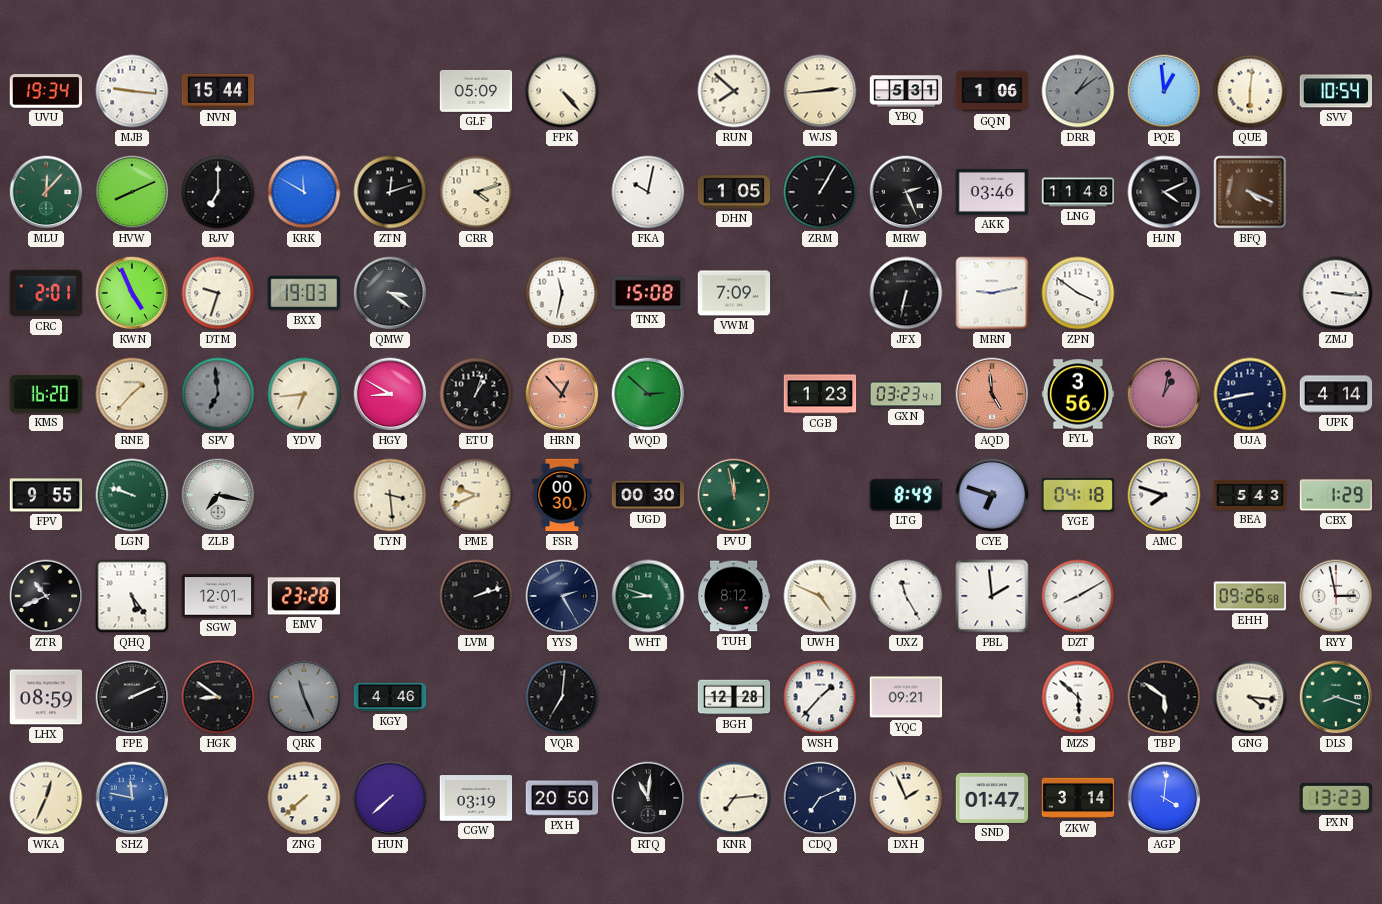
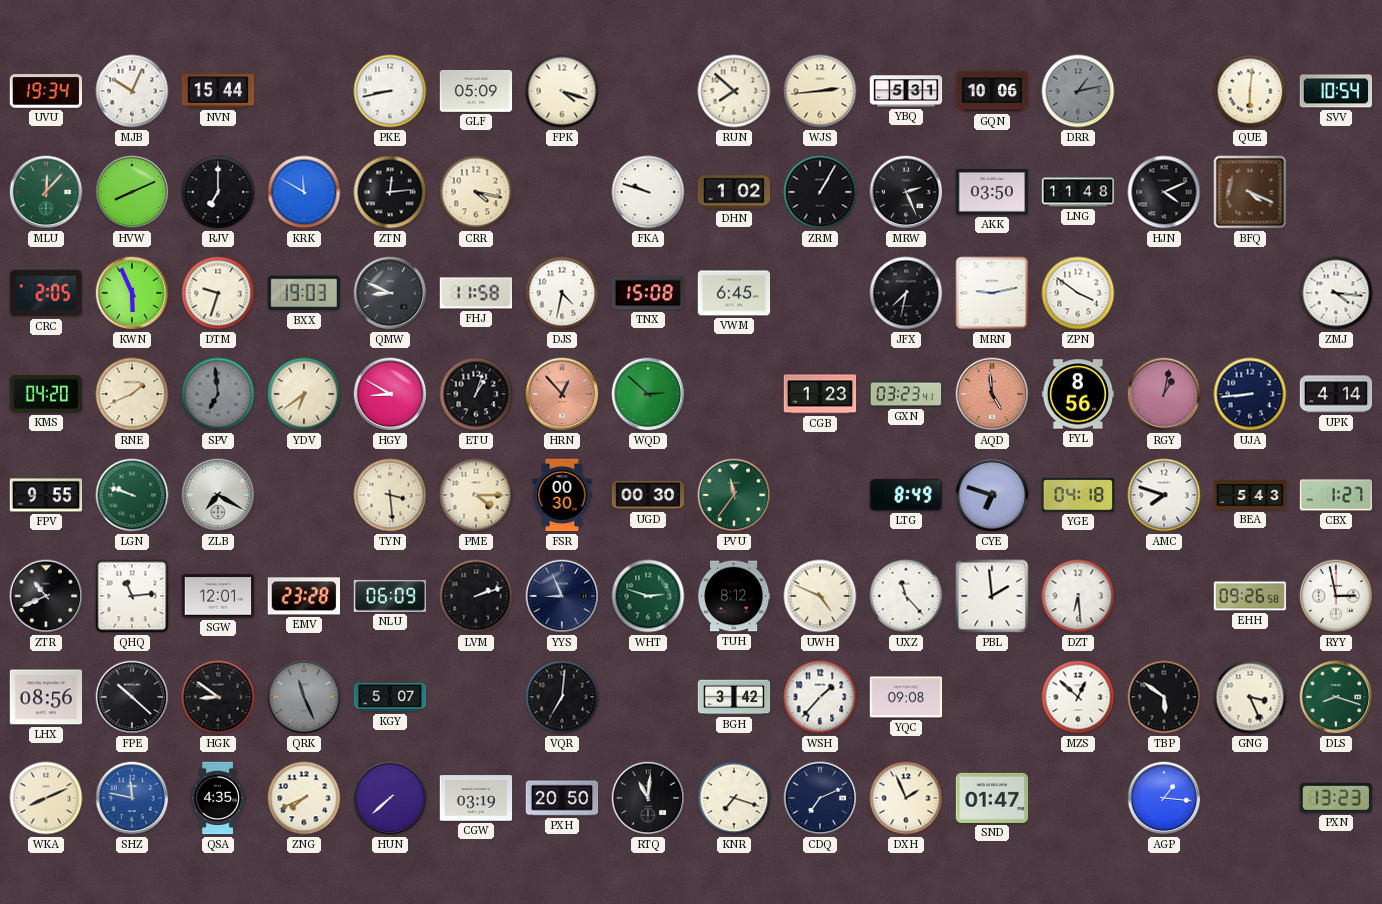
MJB: 9:16 -> 10:04 (132, 91)
PKE: none -> 8:43 (390, 91)
FPK: 4:23 -> 4:18 (562, 91)
GQN: 1:06 -> 10:06 (992, 91)
DRR: 1:09 -> 1:13 (1078, 91)
PQE: 12:59 -> none (1164, 91)
ZTN: 12:12 -> 12:14 (390, 192)
CRR: 4:12 -> 4:17 (476, 192)
FKA: 10:02 -> 9:48 (648, 192)
DHN: 1:05 -> 1:02 (734, 192)
AKK: 03:46 -> 03:50 (992, 193)
CRC: 2:01 -> 2:05 (46, 293)
KWN: 4:56 -> 5:56 (132, 293)
QMW: 3:21 -> 8:49 (390, 293)
FHJ: none -> 11:58 (476, 293)
DJS: 11:32 -> 4:32 (562, 293)
VWM: 7:09 -> 6:45 (734, 293)
JFX: 6:32 -> 7:32 (906, 293)
ZMJ: 3:16 -> 4:16 (1336, 293)
KMS: 16:20 -> 04:20 (46, 394)
RNE: 1:37 -> 1:41 (132, 394)
YDV: 6:44 -> 6:39 (304, 394)
FYL: 3:56 -> 8:56 (1078, 394)
UJA: 8:43 -> 8:44 (1250, 394)
ZLB: 7:17 -> 7:20 (218, 495)
PME: 9:41 -> 4:15 (476, 495)
PVU: 11:58 -> 11:36 (734, 495)
CBX: 1:29 -> 1:27 (1336, 495)
QHQ: 5:24 -> 11:14 (132, 596)
NLU: none -> 06:09 (390, 596)
YYS: 2:25 -> 8:56 (562, 596)
WHT: 8:48 -> 2:48 (648, 596)
UXZ: 11:25 -> 11:23 (906, 596)
DZT: 8:10 -> 6:29 (1078, 596)
LHX: 08:59 -> 08:56 (46, 697)
FPE: 2:11 -> 10:22 (132, 697)
KGY: 4:46 -> 5:07 (390, 697)
BGH: 12:28 -> 3:42 (734, 697)
YQC: 09:21 -> 09:08 (906, 697)
MZS: 5:52 -> 12:52 (1078, 697)
GNG: 4:16 -> 3:26 (1250, 697)
WKA: 12:34 -> 8:11 (46, 798)
QSA: none -> 4:35 (218, 798)
ZNG: 7:38 -> 7:41 (304, 798)
KNR: 7:14 -> 7:18 (734, 798)
ZKW: 3:14 -> none (1078, 798)
AGP: 4:01 -> 1:16 (1164, 798)
